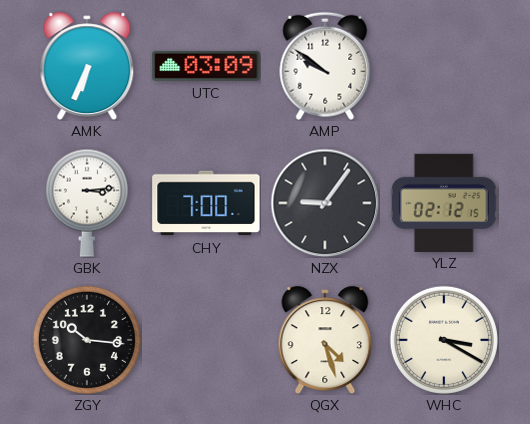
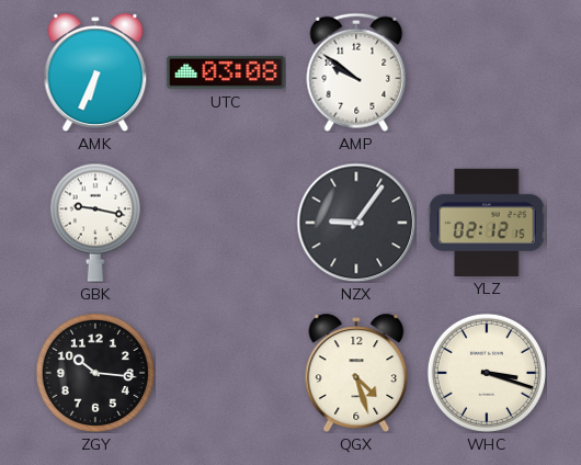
UTC: 03:09 -> 03:08 (226, 72)
GBK: 3:14 -> 9:17 (95, 223)
CHY: 7:00 -> none (206, 203)
WHC: 3:20 -> 3:18 (487, 373)
